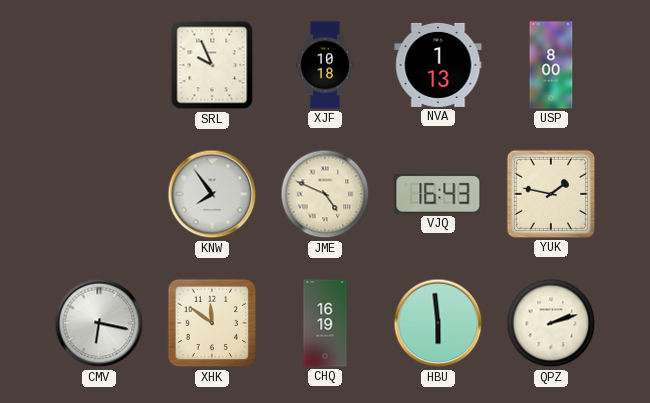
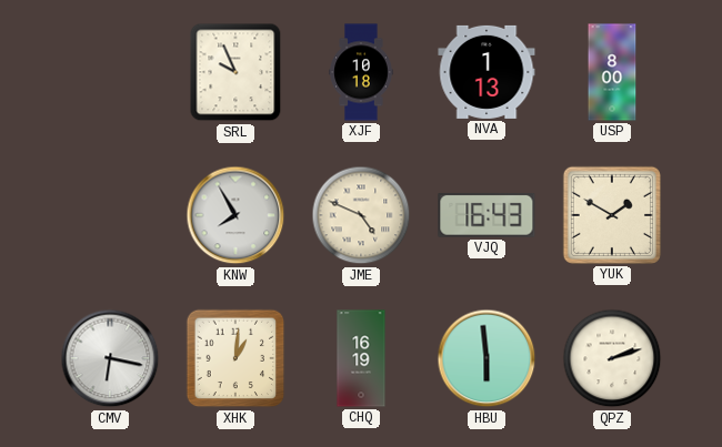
KNW: 7:54 -> 7:55 (235, 215)
YUK: 1:47 -> 1:50 (612, 215)
XHK: 11:51 -> 1:01 (235, 358)
